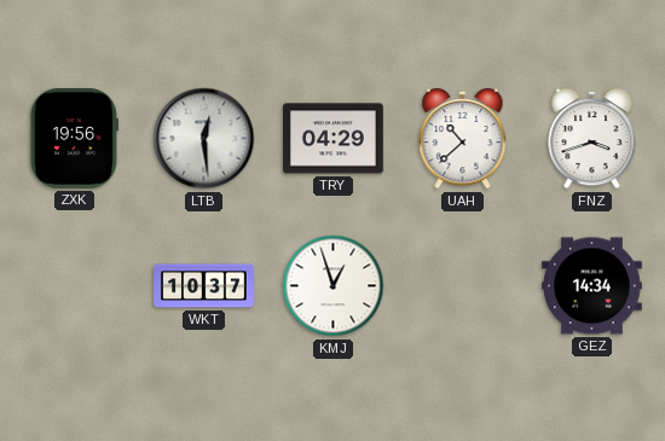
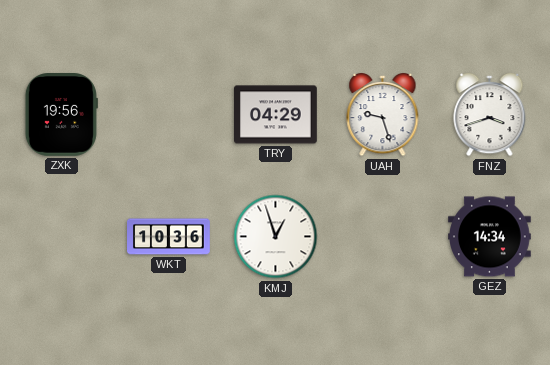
LTB: 12:29 -> none (204, 139)
UAH: 10:38 -> 9:27 (383, 115)
WKT: 10:37 -> 10:36 (169, 237)
